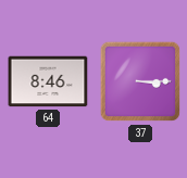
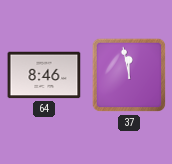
37: 3:15 -> 11:58 (129, 75)
